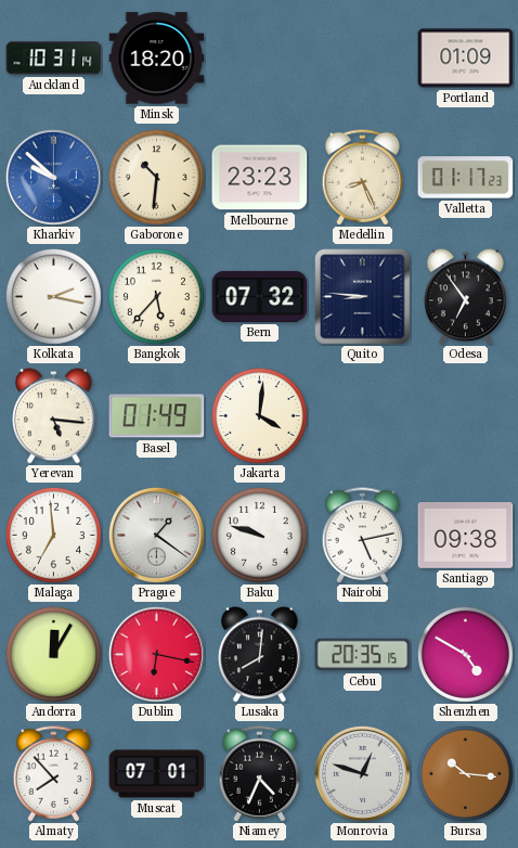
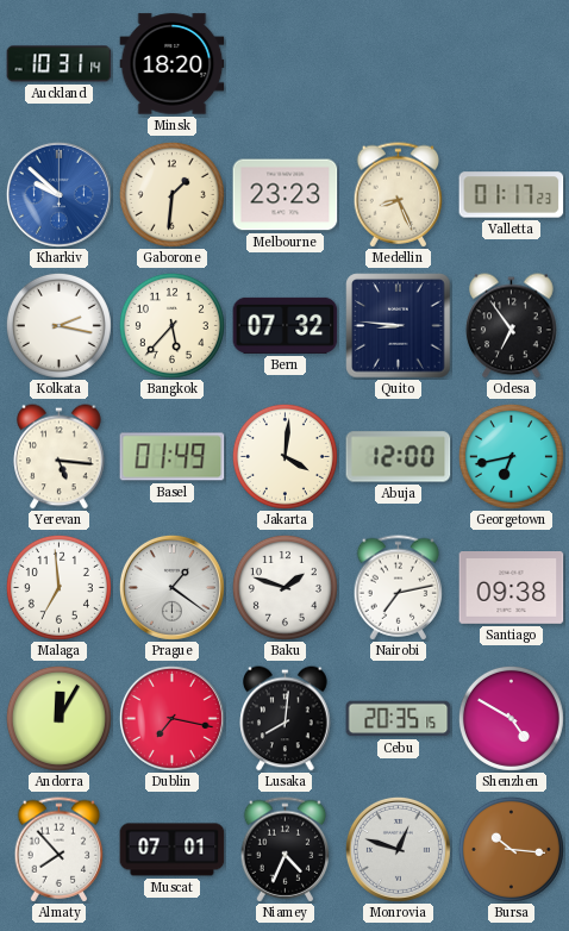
Portland: 01:09 -> none (466, 59)
Gaborone: 10:31 -> 1:31 (171, 194)
Abuja: none -> 12:00 (399, 457)
Georgetown: none -> 6:43 (511, 456)
Baku: 9:48 -> 1:48 (284, 587)
Nairobi: 5:13 -> 7:13 (399, 588)
Dublin: 6:17 -> 7:17 (171, 718)
